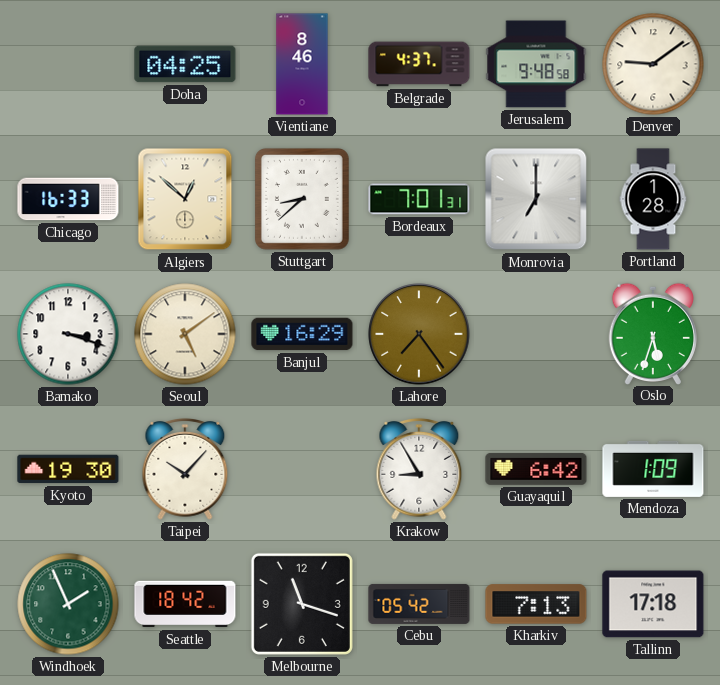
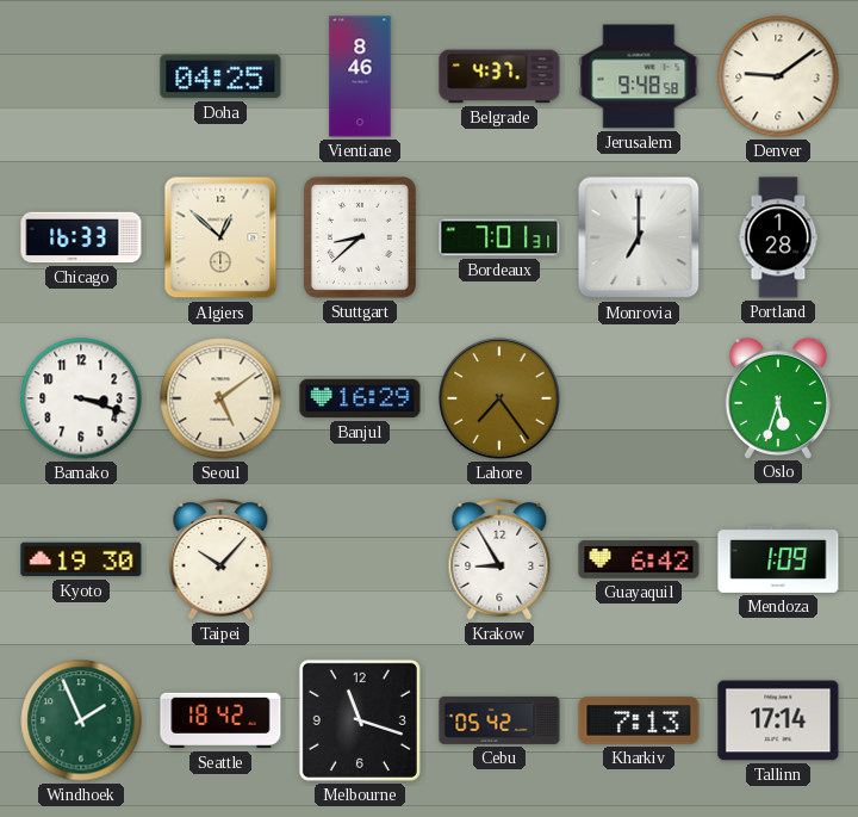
Tallinn: 17:18 -> 17:14 (778, 720)
